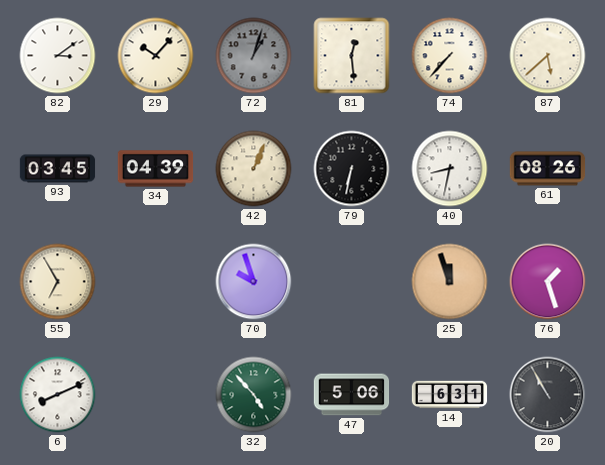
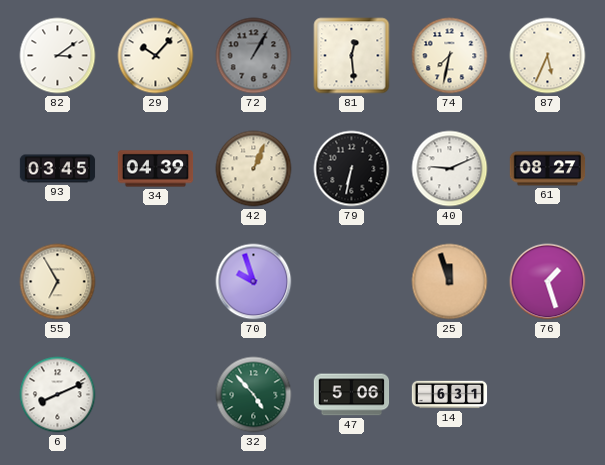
72: 1:03 -> 1:05 (254, 56)
74: 7:37 -> 7:32 (450, 56)
87: 5:38 -> 5:34 (548, 56)
40: 8:32 -> 9:11 (450, 169)
61: 08:26 -> 08:27 (548, 169)
20: 10:55 -> none (548, 395)
